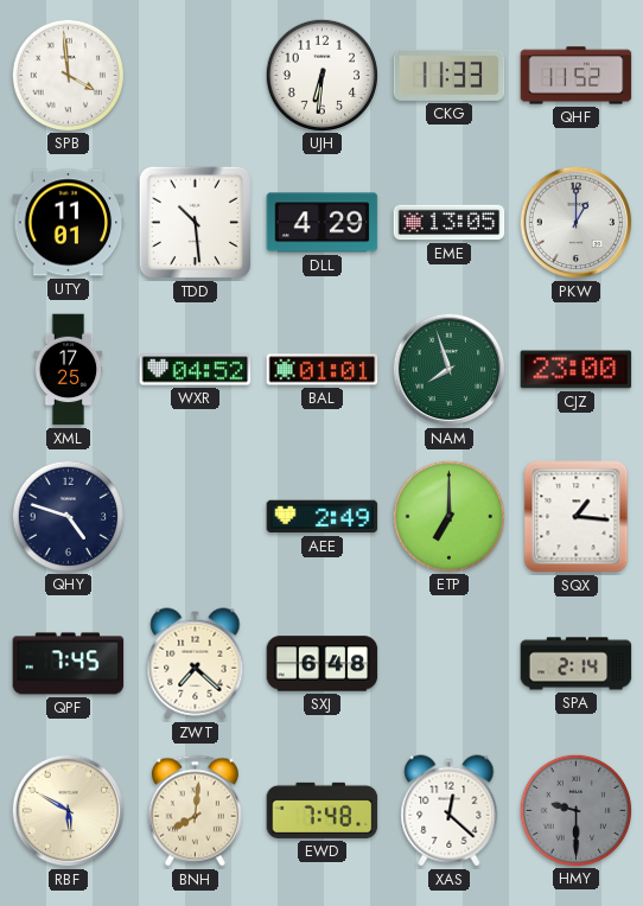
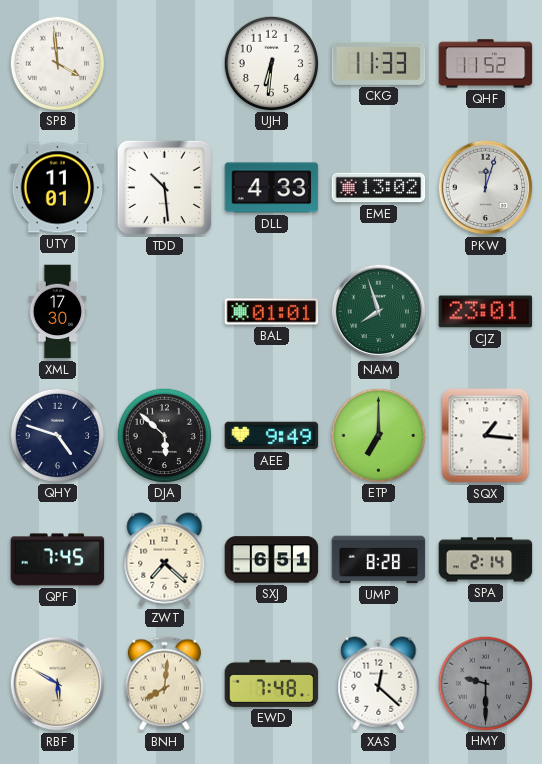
DLL: 4:29 -> 4:33 (272, 188)
EME: 13:05 -> 13:02 (379, 188)
PKW: 1:00 -> 12:03 (486, 188)
XML: 17:25 -> 17:30 (58, 312)
WXR: 04:52 -> none (196, 370)
CJZ: 23:00 -> 23:01 (486, 312)
DJA: none -> 5:52 (164, 435)
AEE: 2:49 -> 9:49 (272, 436)
SXJ: 6:48 -> 6:51 (272, 560)
UMP: none -> 8:28 (379, 560)
